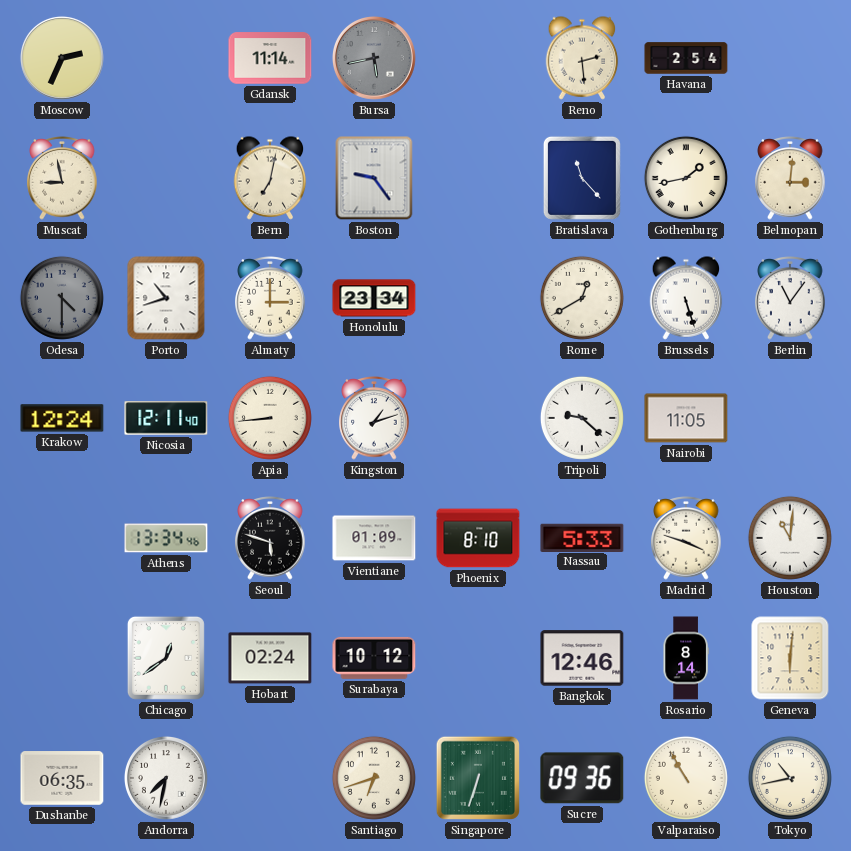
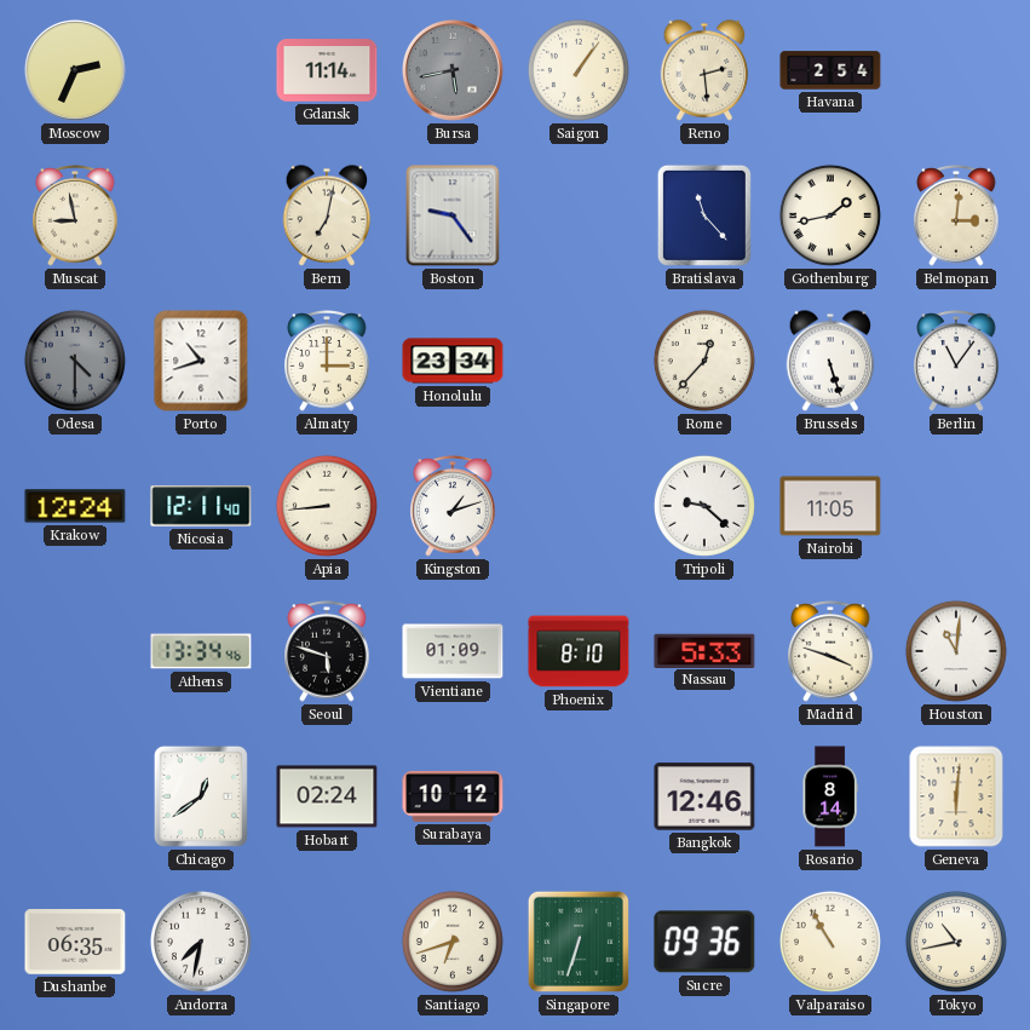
Saigon: none -> 1:06 (579, 70)
Rome: 12:40 -> 12:37 (704, 361)
